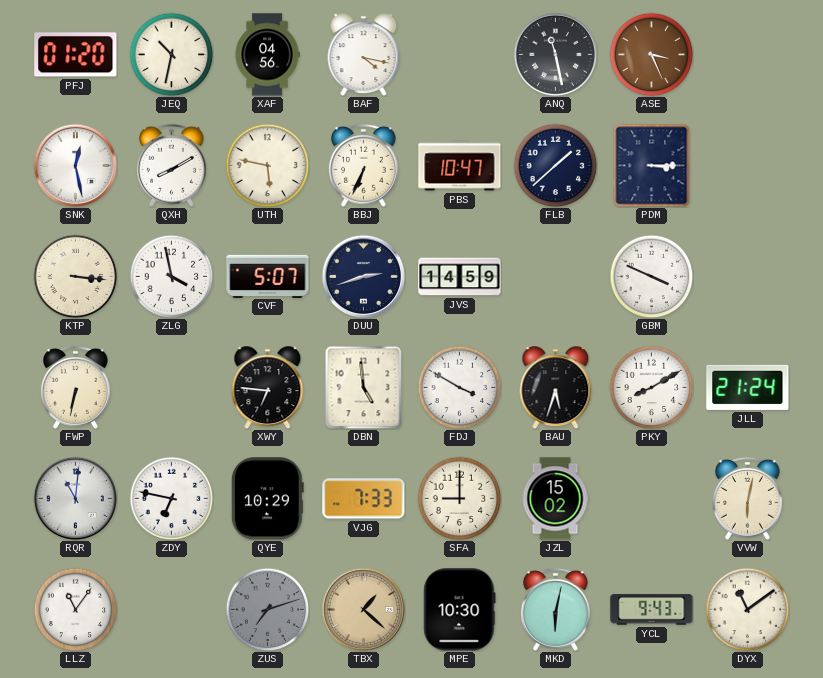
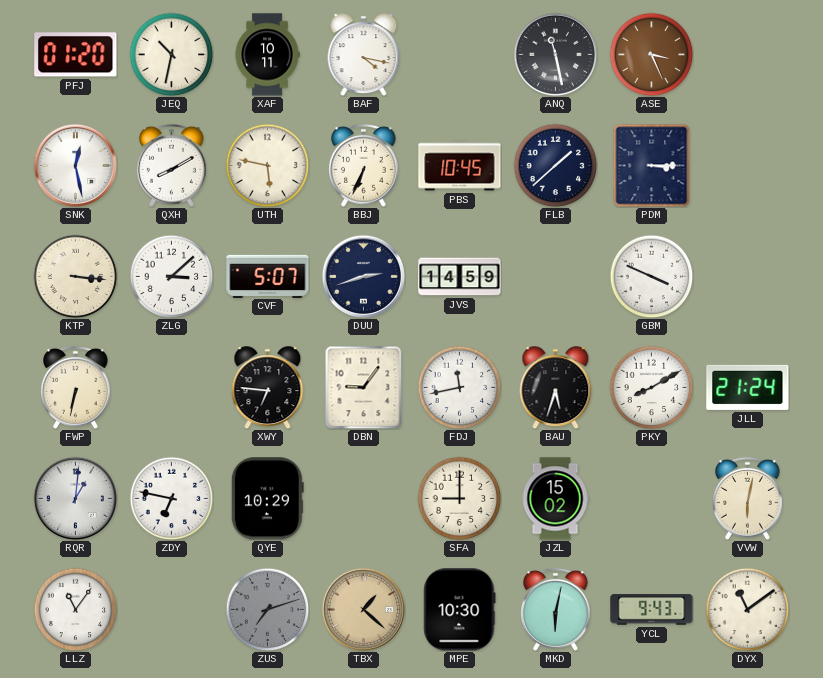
XAF: 04:56 -> 10:11 (267, 55)
PBS: 10:47 -> 10:45 (460, 166)
ZLG: 3:58 -> 3:08 (171, 276)
DBN: 4:59 -> 9:06 (364, 387)
FDJ: 3:50 -> 11:43 (459, 387)
RQR: 11:01 -> 1:01 (75, 498)
VJG: 7:33 -> none (364, 499)
